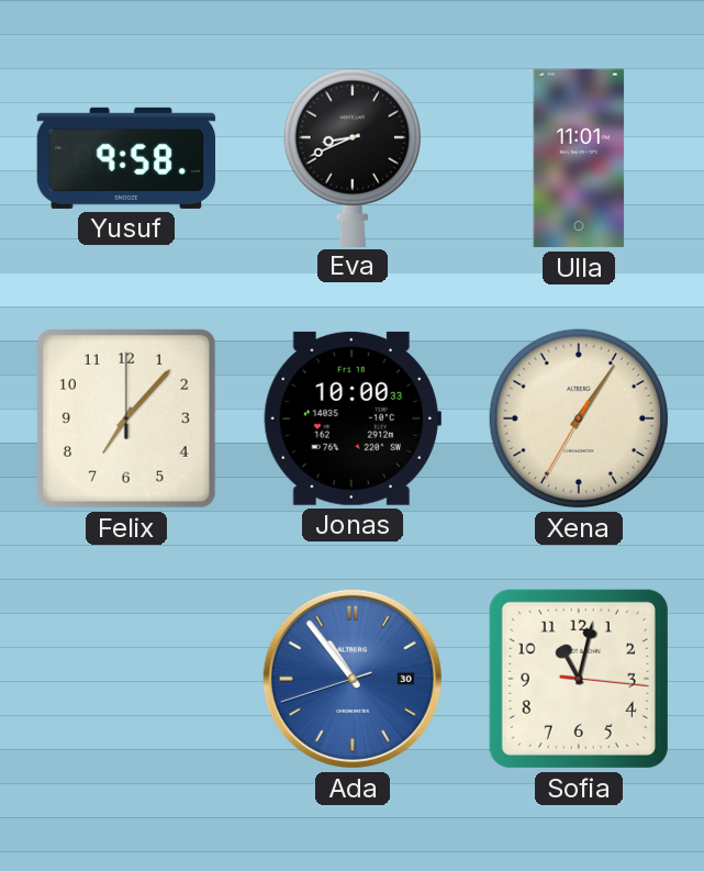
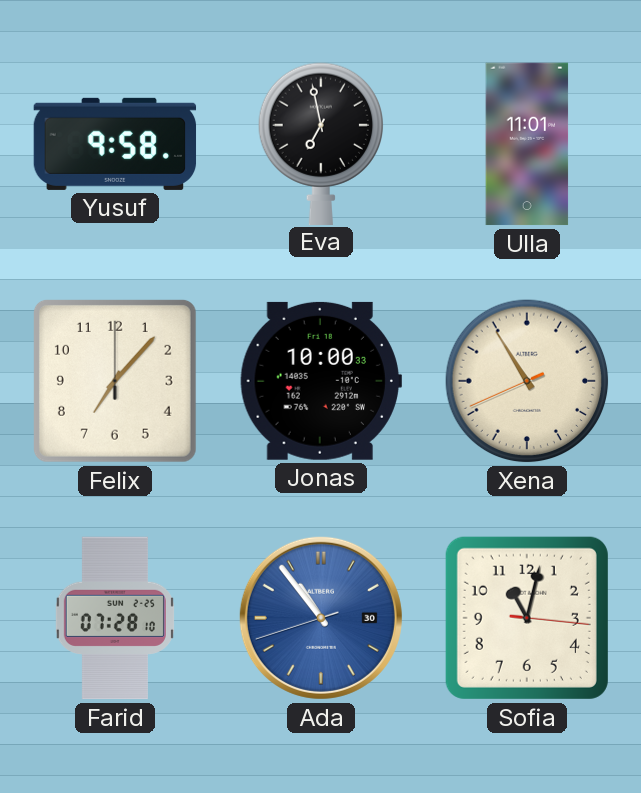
Eva: 8:41 -> 6:58 (320, 143)
Xena: 1:05 -> 10:54 (527, 381)
Farid: none -> 07:28 (115, 618)
